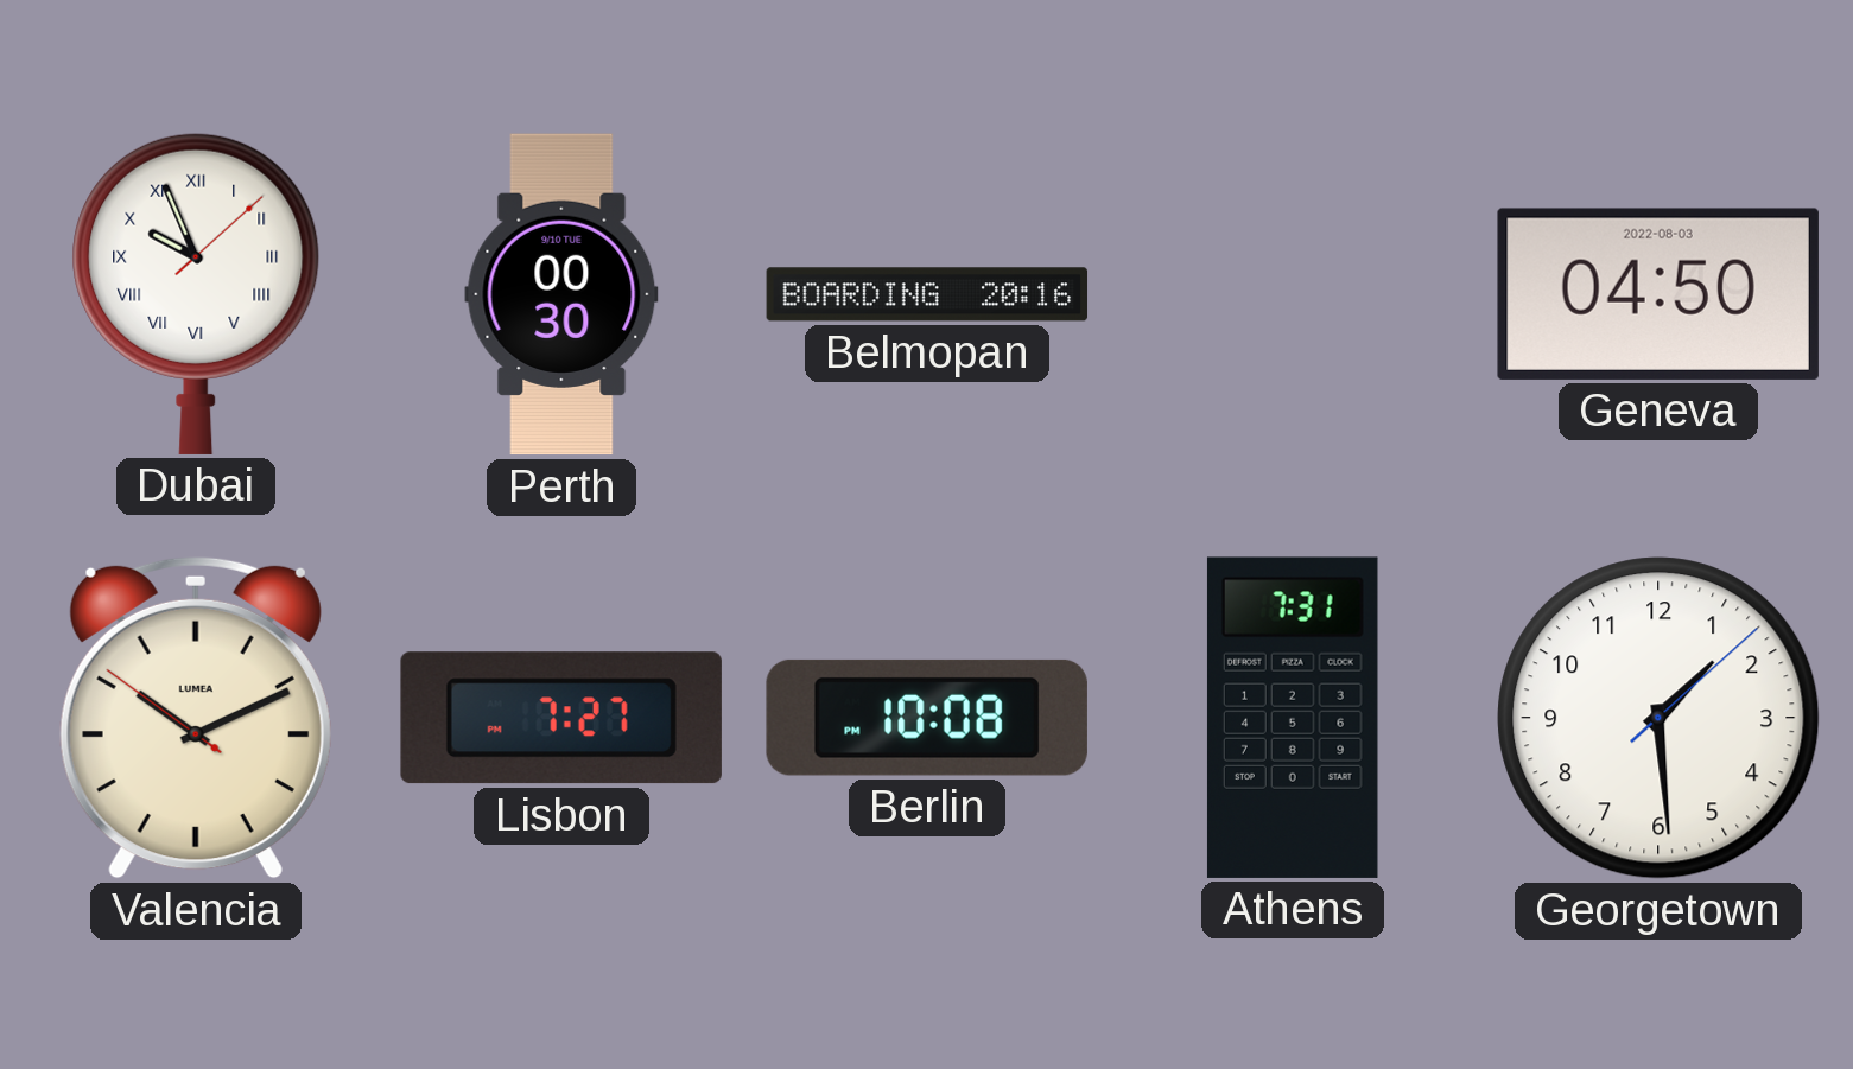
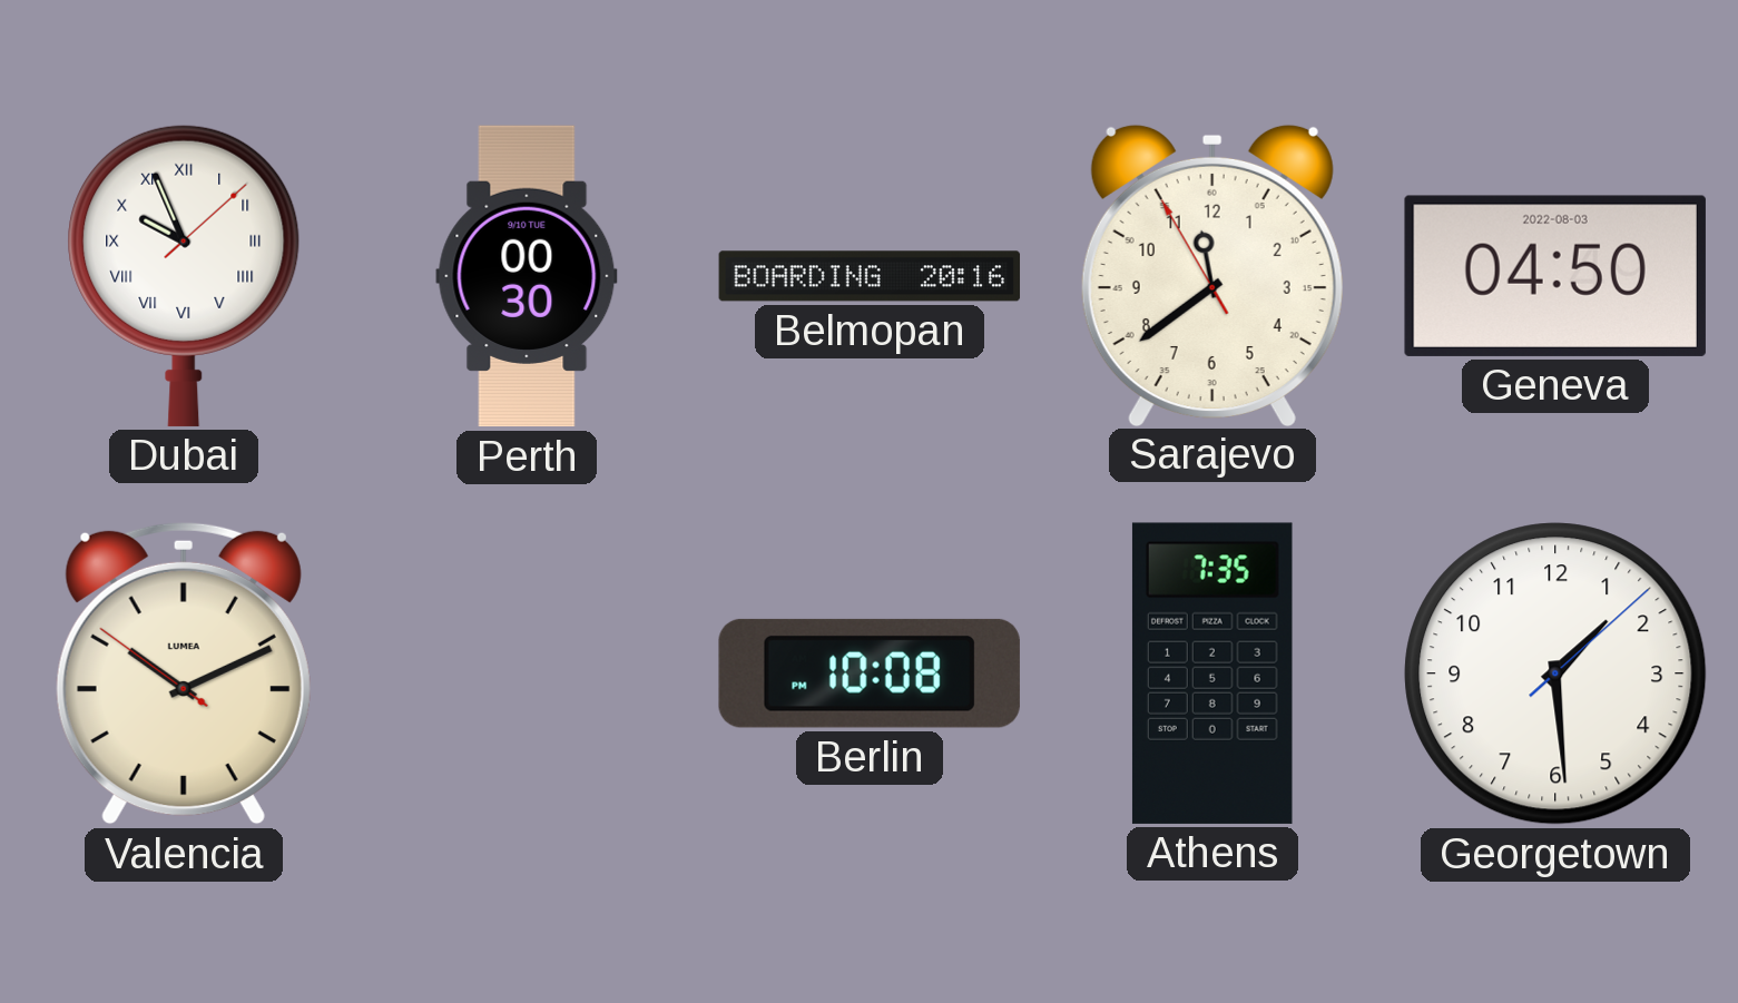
Sarajevo: none -> 11:38 (1212, 275)
Lisbon: 7:27 -> none (561, 718)
Athens: 7:31 -> 7:35 (1212, 673)
